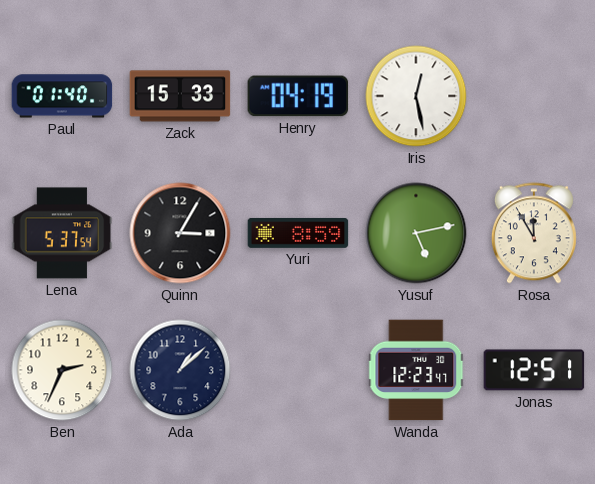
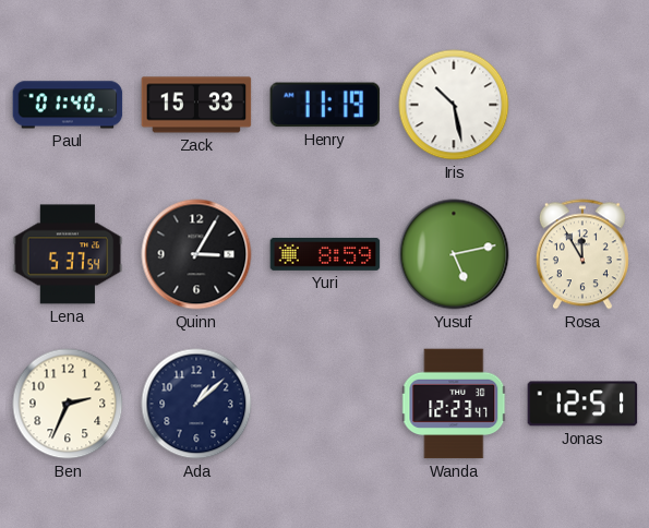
Henry: 04:19 -> 11:19 (325, 105)
Iris: 12:28 -> 10:28 (454, 105)
